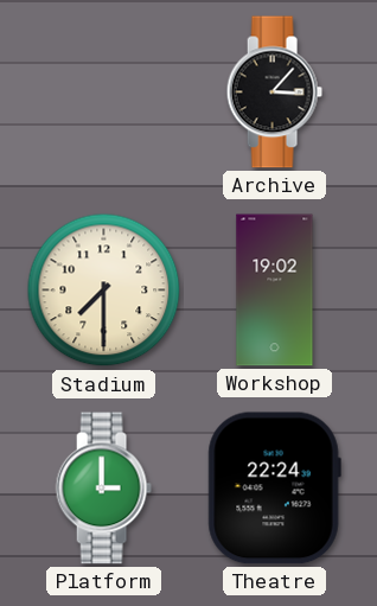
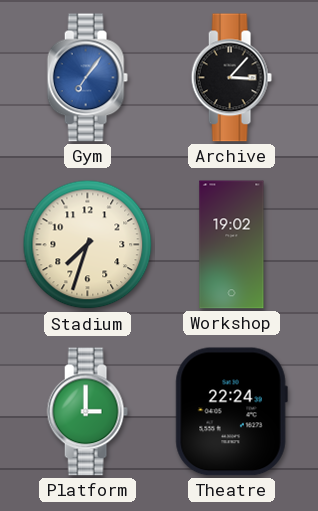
Gym: none -> 7:06 (87, 78)
Stadium: 7:30 -> 7:33 (88, 245)
